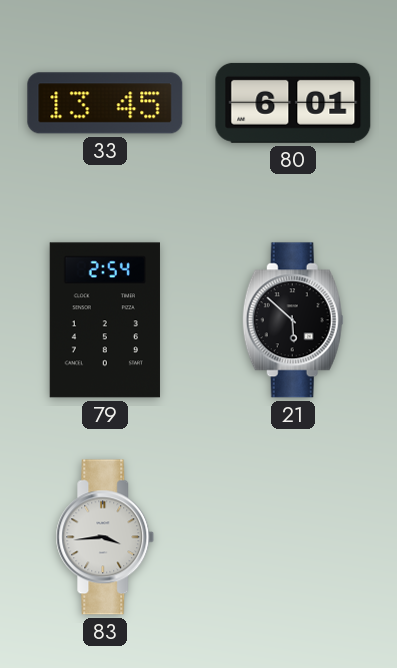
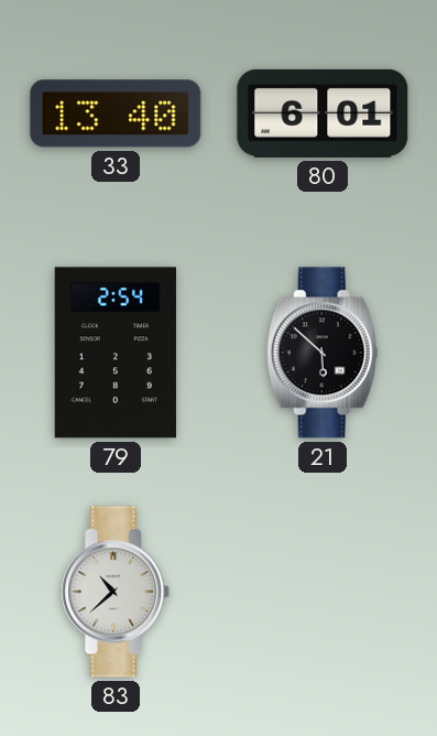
33: 13:45 -> 13:40 (116, 113)
83: 3:44 -> 10:38 (116, 592)
